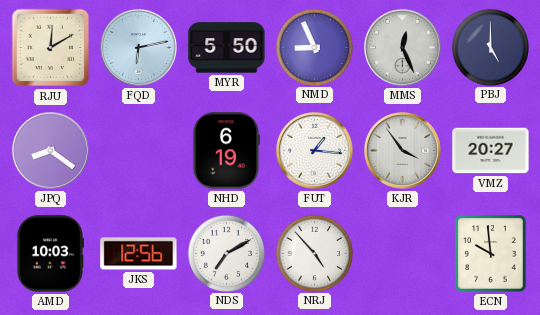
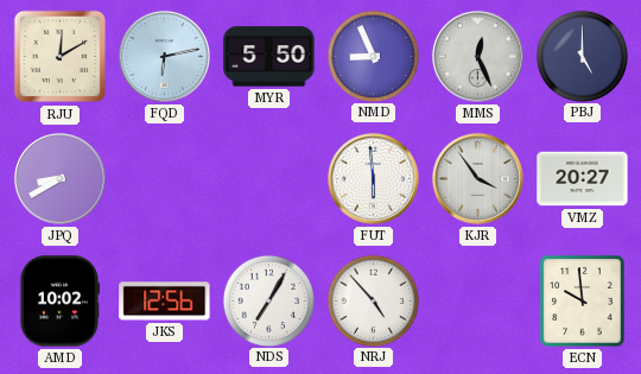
JPQ: 8:21 -> 8:40 (59, 178)
NHD: 6:19 -> none (226, 151)
FUT: 1:16 -> 5:59 (373, 178)
AMD: 10:03 -> 10:02 (59, 302)
NDS: 7:10 -> 7:05 (268, 300)
